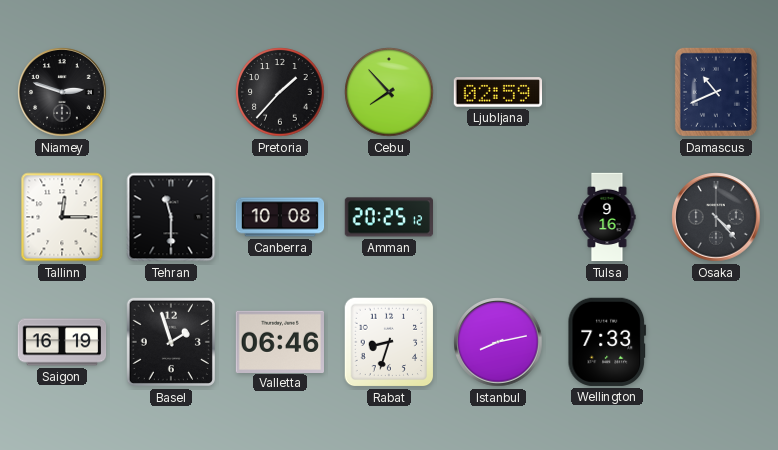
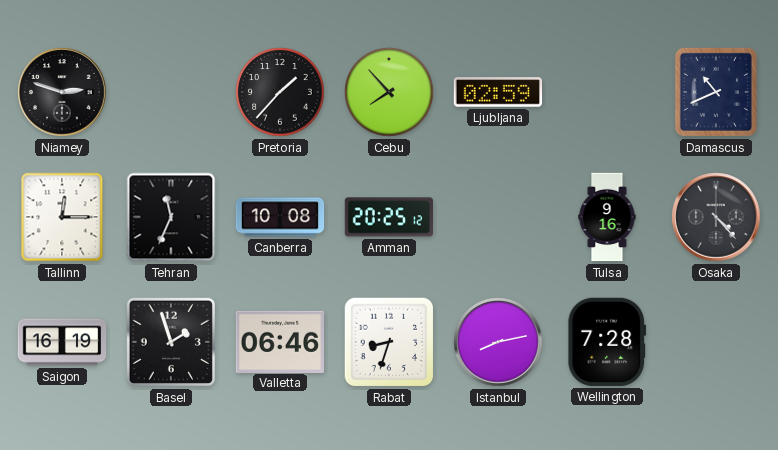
Tehran: 11:30 -> 11:34 (171, 217)
Wellington: 7:33 -> 7:28 (607, 342)
